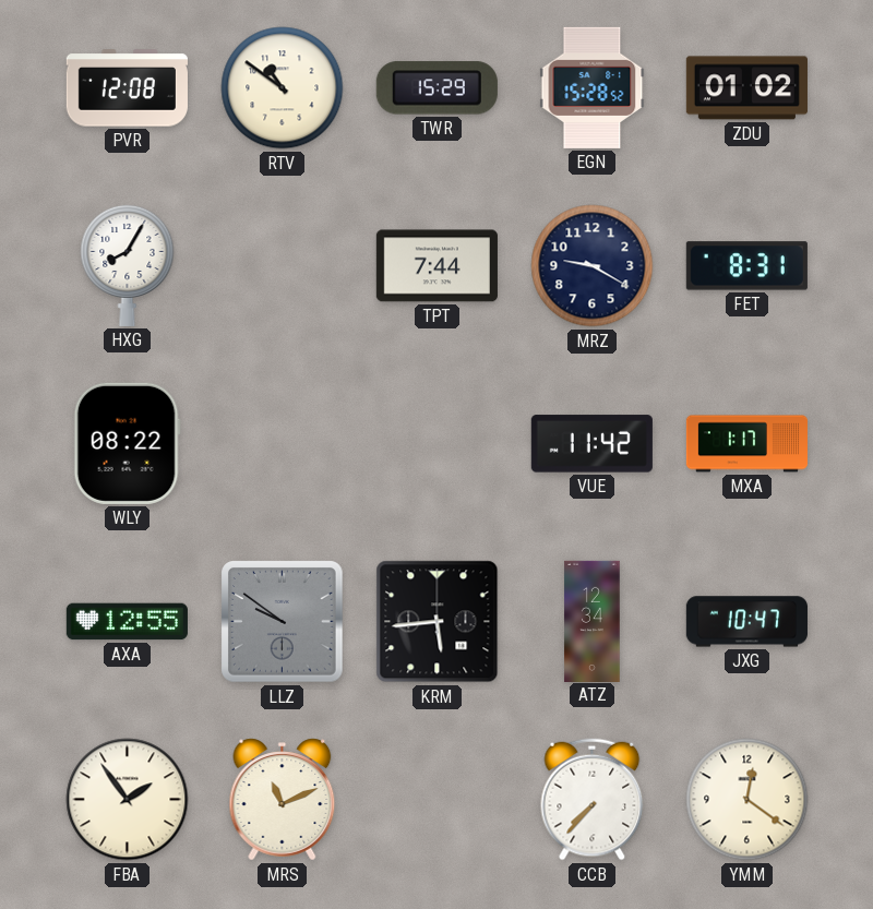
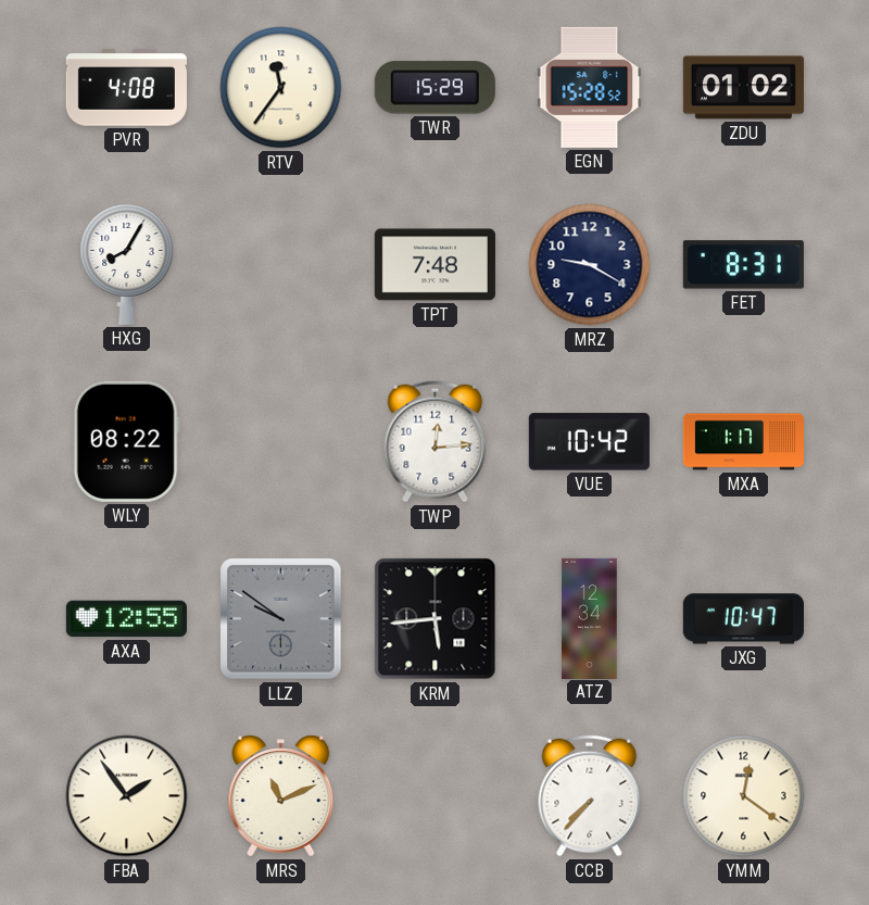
PVR: 12:08 -> 4:08 (126, 88)
RTV: 10:51 -> 11:36 (281, 88)
TPT: 7:44 -> 7:48 (434, 265)
TWP: none -> 12:14 (436, 442)
VUE: 11:42 -> 10:42 (589, 442)
